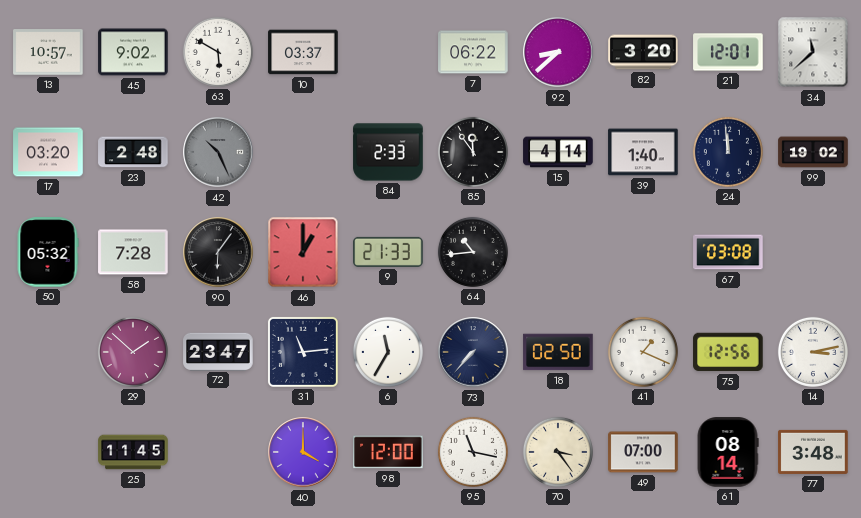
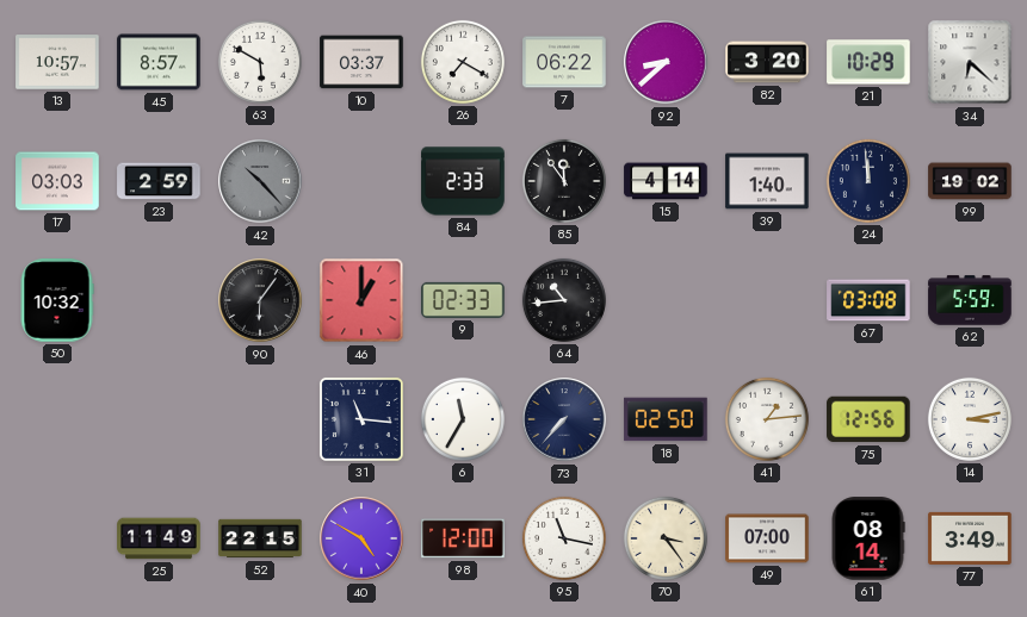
45: 9:02 -> 8:57 (159, 62)
26: none -> 7:20 (463, 62)
21: 12:01 -> 10:29 (868, 62)
34: 11:38 -> 6:22 (970, 62)
17: 03:20 -> 03:03 (57, 181)
23: 2:48 -> 2:59 (159, 181)
42: 10:26 -> 10:23 (260, 181)
50: 05:32 -> 10:32 (57, 300)
58: 7:28 -> none (133, 252)
9: 21:33 -> 02:33 (463, 300)
62: none -> 5:59 (970, 300)
29: 1:52 -> none (133, 352)
72: 23:47 -> none (218, 351)
31: 11:14 -> 11:16 (361, 419)
41: 1:19 -> 1:14 (767, 419)
25: 11:45 -> 11:49 (159, 538)
52: none -> 22:15 (260, 538)
40: 4:00 -> 4:50 (361, 538)
77: 3:48 -> 3:49 (970, 538)
